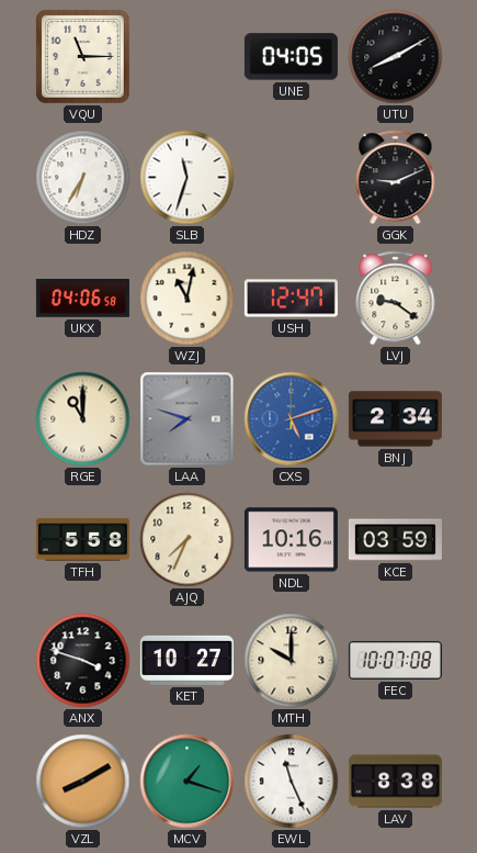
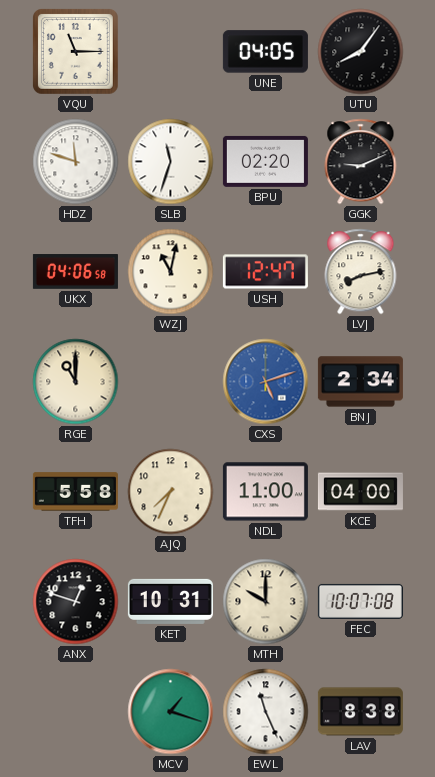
UTU: 8:10 -> 8:06 (361, 52)
HDZ: 6:35 -> 11:48 (76, 162)
BPU: none -> 02:20 (265, 161)
LVJ: 9:21 -> 8:13 (361, 272)
LAA: 7:48 -> none (188, 419)
NDL: 10:16 -> 11:00 (265, 492)
KCE: 03:59 -> 04:00 (360, 492)
ANX: 3:48 -> 12:48 (76, 602)
KET: 10:27 -> 10:31 (170, 601)
VZL: 8:10 -> none (83, 782)
